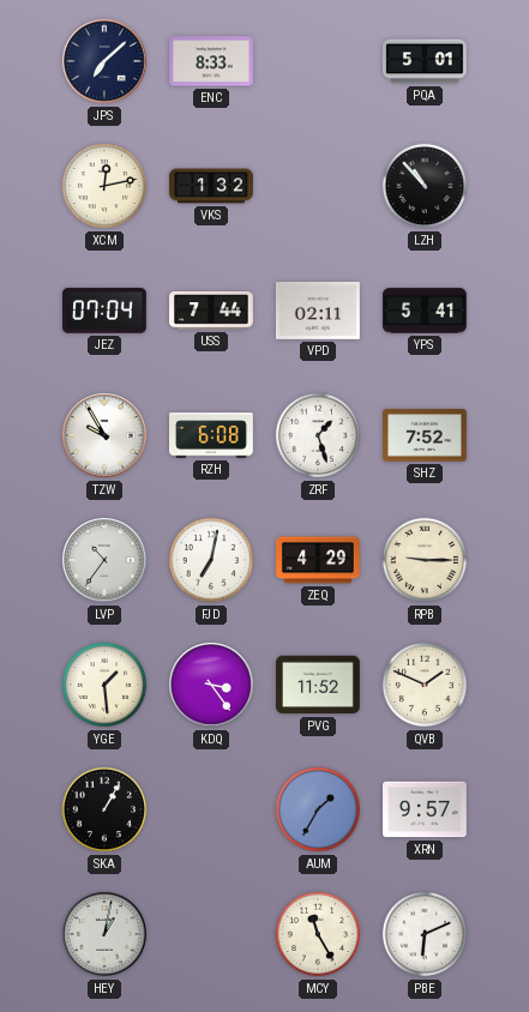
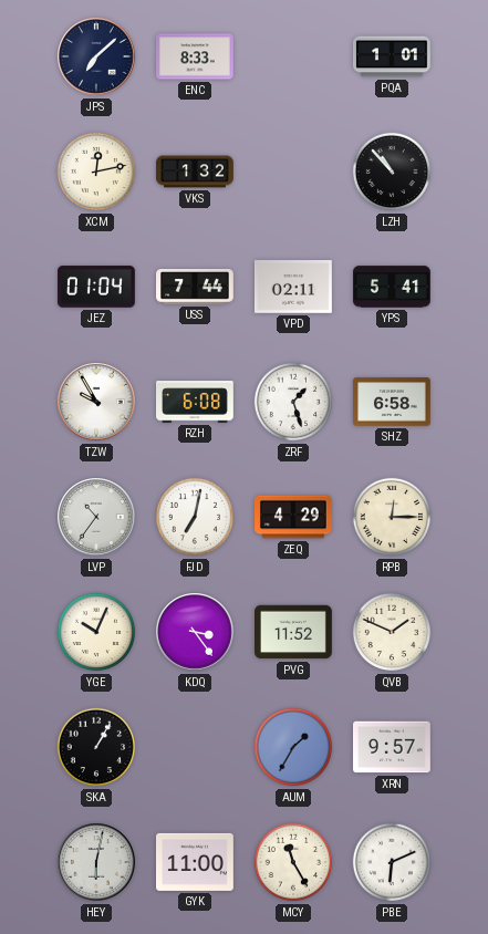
PQA: 5:01 -> 1:01 (392, 56)
JEZ: 07:04 -> 01:04 (97, 287)
SHZ: 7:52 -> 6:58 (393, 402)
RPB: 9:15 -> 12:15 (392, 517)
YGE: 1:29 -> 10:04 (96, 632)
HEY: 1:02 -> 6:02 (96, 862)
GYK: none -> 11:00 (196, 862)
